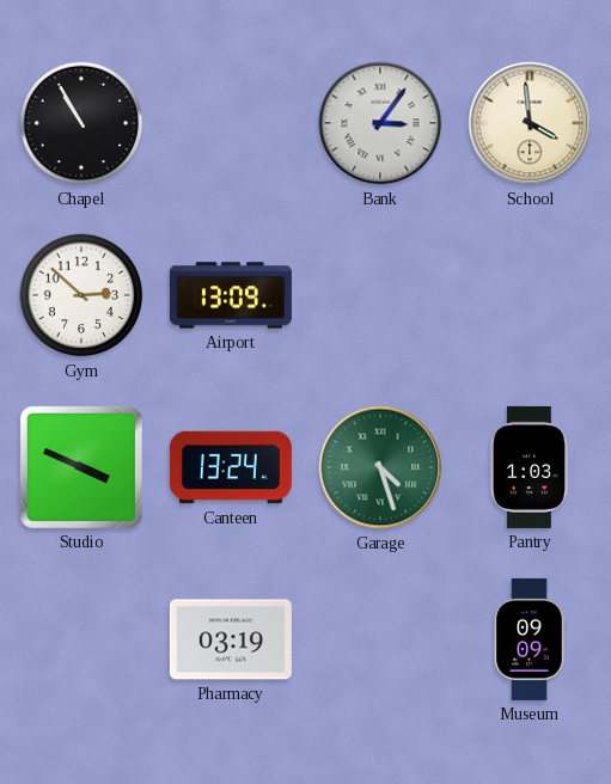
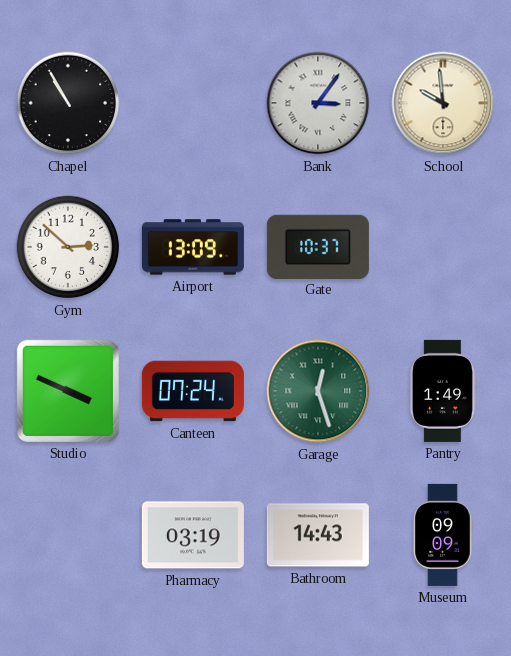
School: 3:59 -> 9:59 (443, 103)
Gate: none -> 10:37 (318, 246)
Canteen: 13:24 -> 07:24 (193, 391)
Garage: 4:27 -> 12:27 (318, 391)
Pantry: 1:03 -> 1:49 (442, 391)
Bathroom: none -> 14:43 (318, 535)
